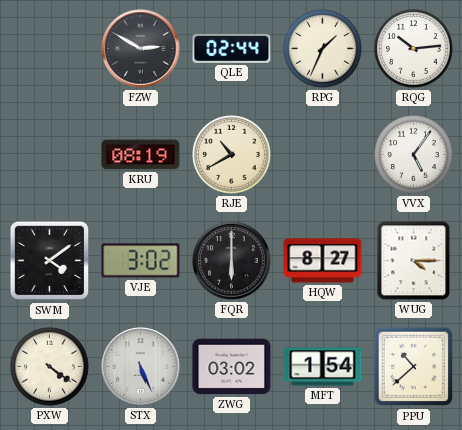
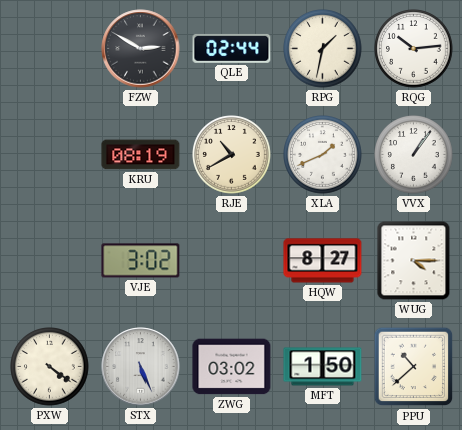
RPG: 1:34 -> 1:32 (323, 49)
XLA: none -> 1:41 (323, 155)
VVX: 5:06 -> 1:06 (414, 155)
SWM: 4:09 -> none (50, 261)
FQR: 6:00 -> none (232, 261)
MFT: 1:54 -> 1:50 (323, 367)
